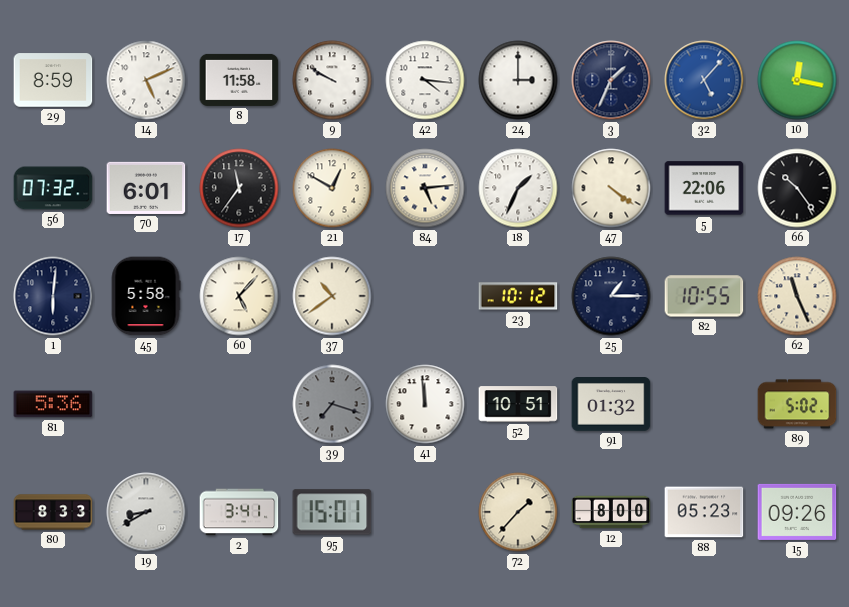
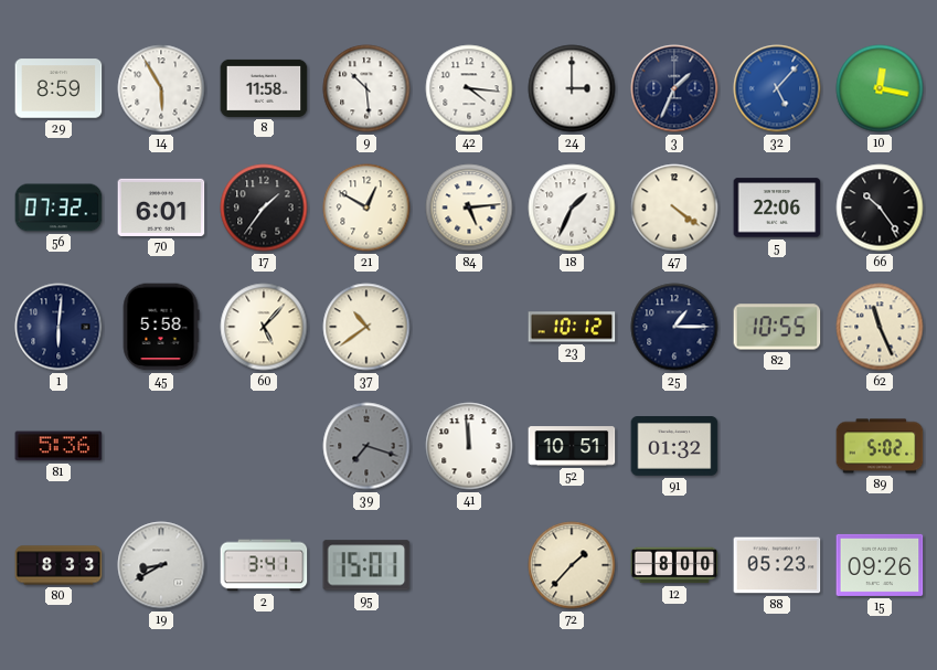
14: 5:11 -> 5:55 (161, 88)
9: 9:50 -> 10:29 (366, 88)
17: 11:36 -> 1:36 (264, 208)
